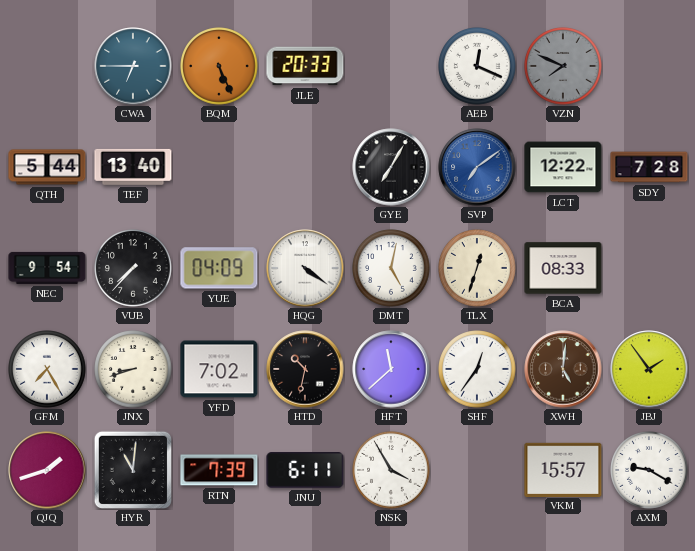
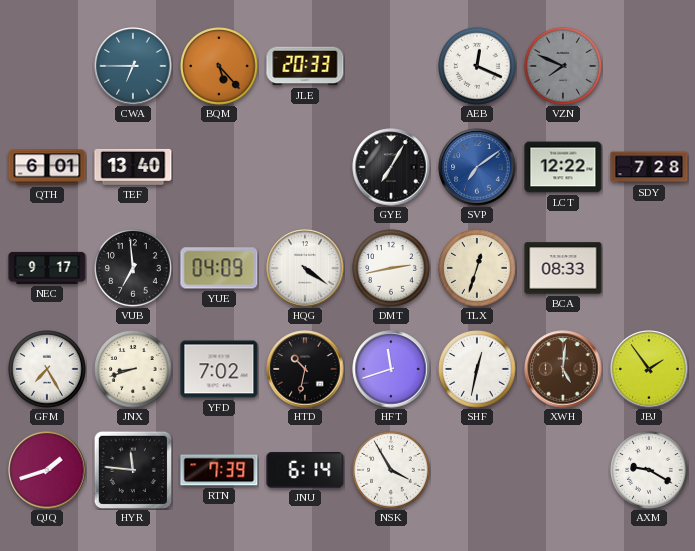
BQM: 5:26 -> 5:23 (219, 66)
QTH: 5:44 -> 6:01 (47, 167)
NEC: 9:54 -> 9:17 (47, 268)
VUB: 7:37 -> 6:59 (133, 268)
DMT: 5:02 -> 2:43 (391, 268)
HFT: 11:38 -> 11:42 (391, 369)
SHF: 12:36 -> 12:32 (477, 369)
HYR: 11:01 -> 11:46 (132, 469)
JNU: 6:11 -> 6:14 (305, 470)
VKM: 15:57 -> none (563, 469)
